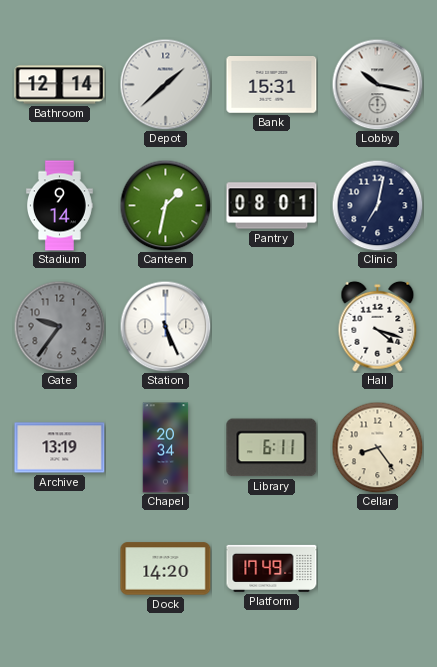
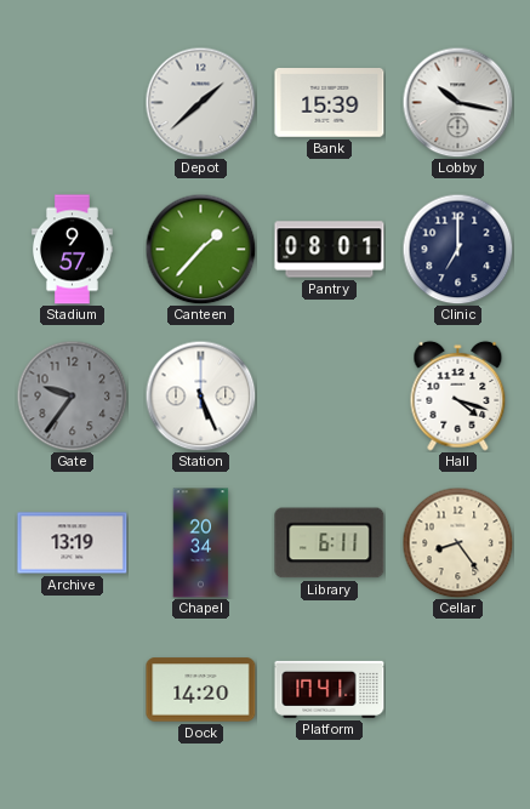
Bathroom: 12:14 -> none (60, 85)
Bank: 15:31 -> 15:39 (330, 103)
Stadium: 9:14 -> 9:57 (73, 250)
Canteen: 1:32 -> 1:37 (200, 249)
Clinic: 7:02 -> 7:00 (457, 249)
Platform: 17:49 -> 17:41 (330, 689)
